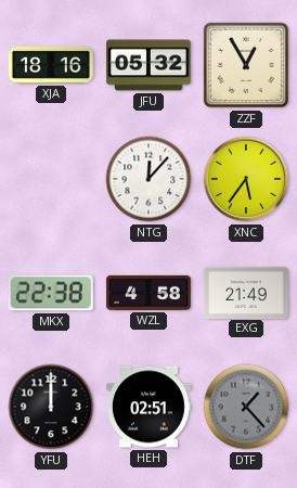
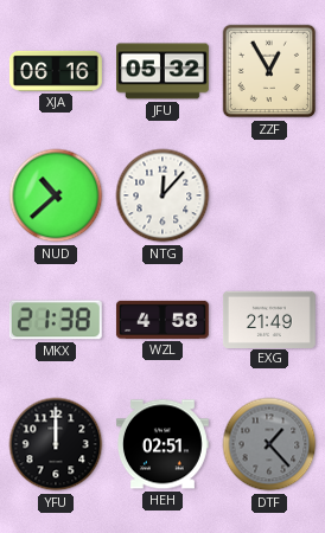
XJA: 18:16 -> 06:16 (56, 71)
NUD: none -> 10:38 (56, 195)
XNC: 5:36 -> none (246, 179)
MKX: 22:38 -> 21:38 (56, 320)
